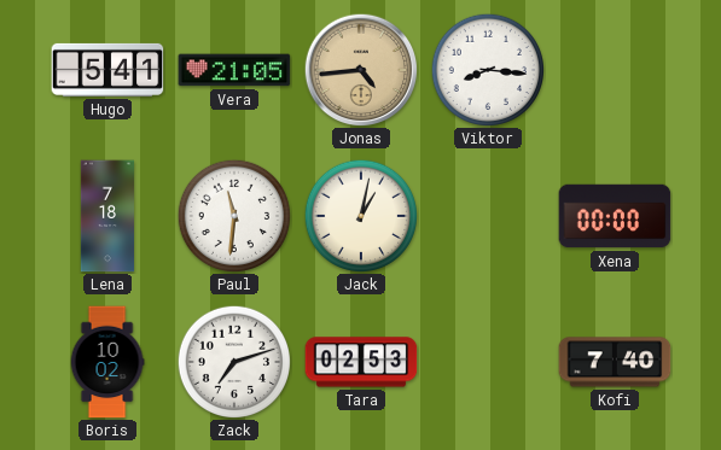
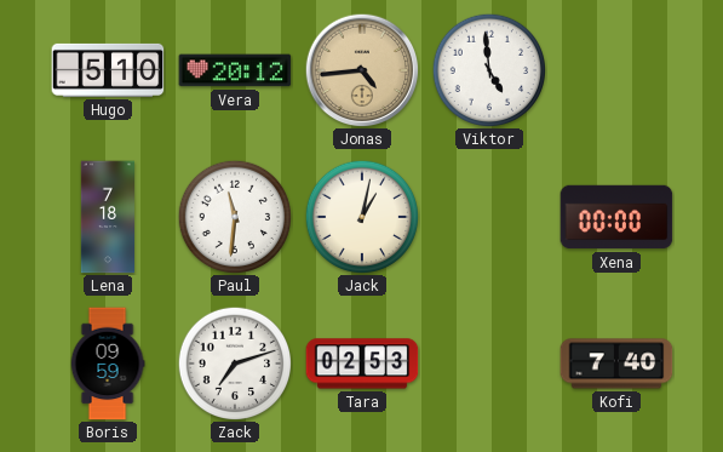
Hugo: 5:41 -> 5:10 (108, 70)
Vera: 21:05 -> 20:12 (235, 70)
Viktor: 8:16 -> 4:59 (488, 69)
Boris: 10:02 -> 09:59 (108, 364)
